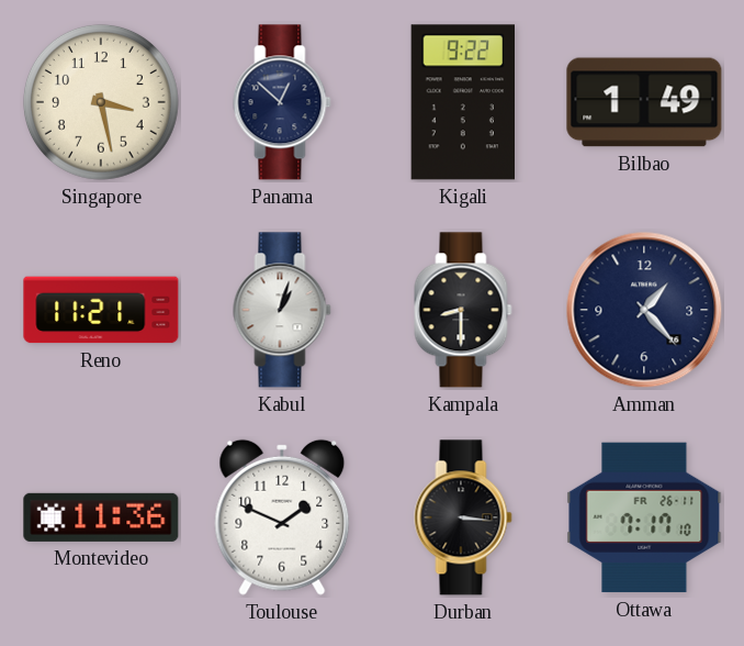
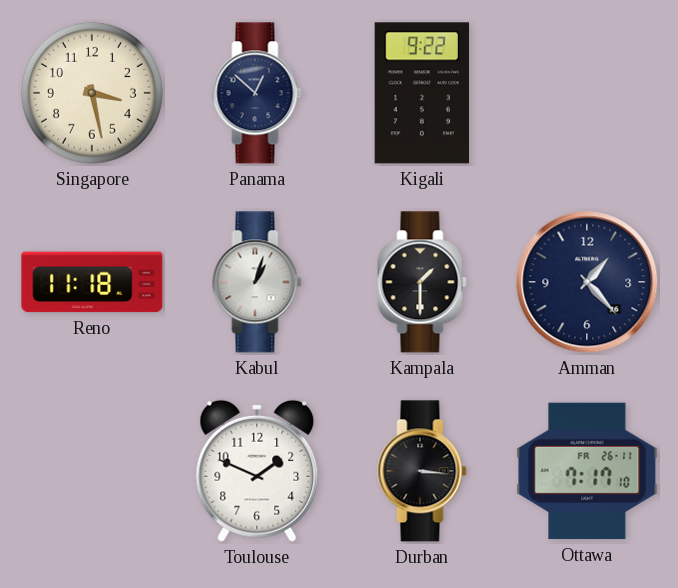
Bilbao: 1:49 -> none (644, 102)
Reno: 11:21 -> 11:18 (92, 282)
Kampala: 8:30 -> 1:30 (422, 282)
Montevideo: 11:36 -> none (101, 517)
